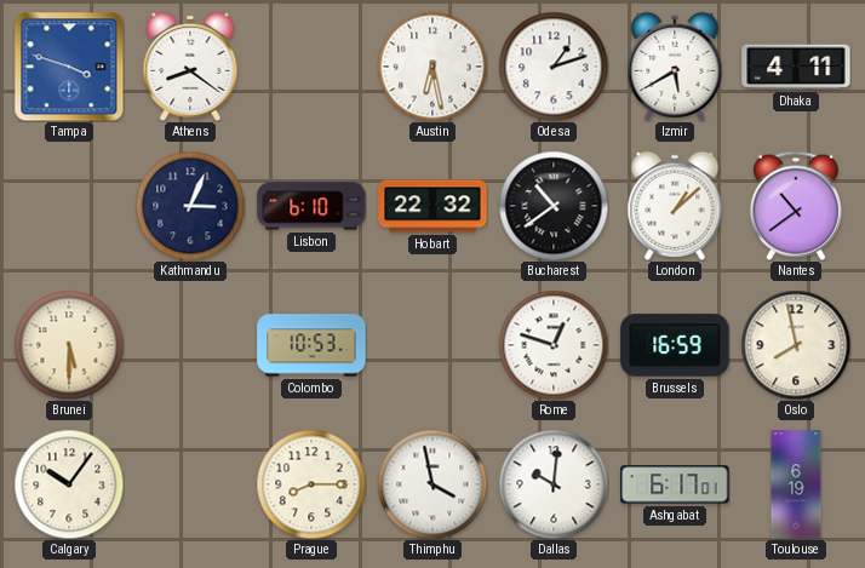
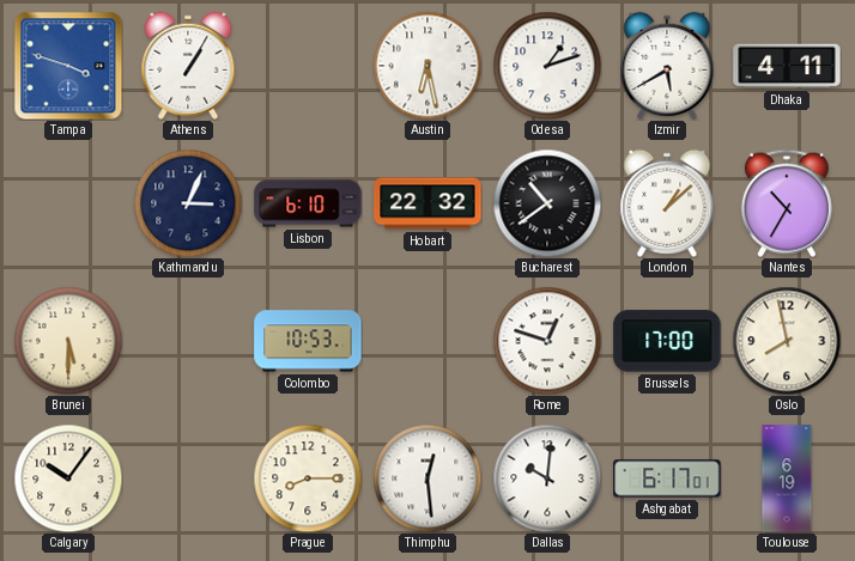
Athens: 8:21 -> 1:05 (188, 66)
Nantes: 10:39 -> 10:35 (787, 203)
Brussels: 16:59 -> 17:00 (667, 341)
Thimphu: 3:58 -> 12:29 (427, 478)
